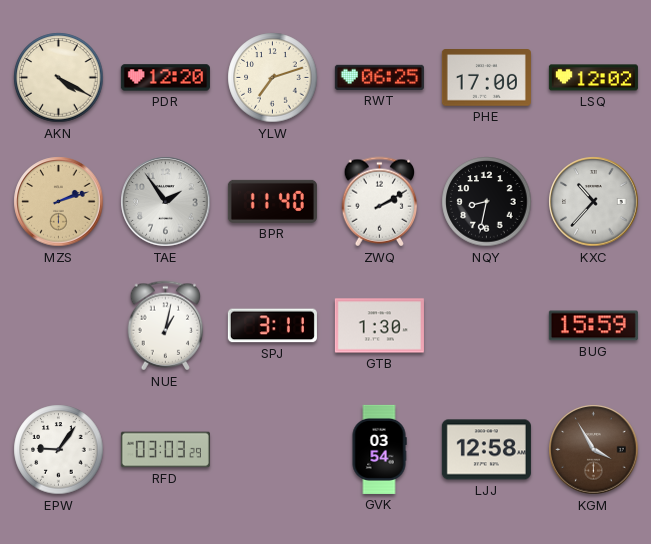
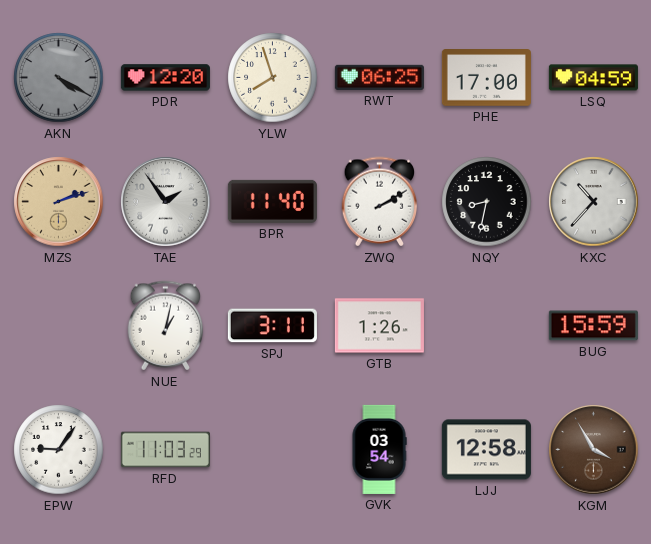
AKN dial: cream -> grey (59, 78)
YLW: 7:12 -> 7:57 (273, 78)
LSQ: 12:02 -> 04:59 (593, 78)
GTB: 1:30 -> 1:26 (379, 326)
RFD: 03:03 -> 11:03 (165, 450)
